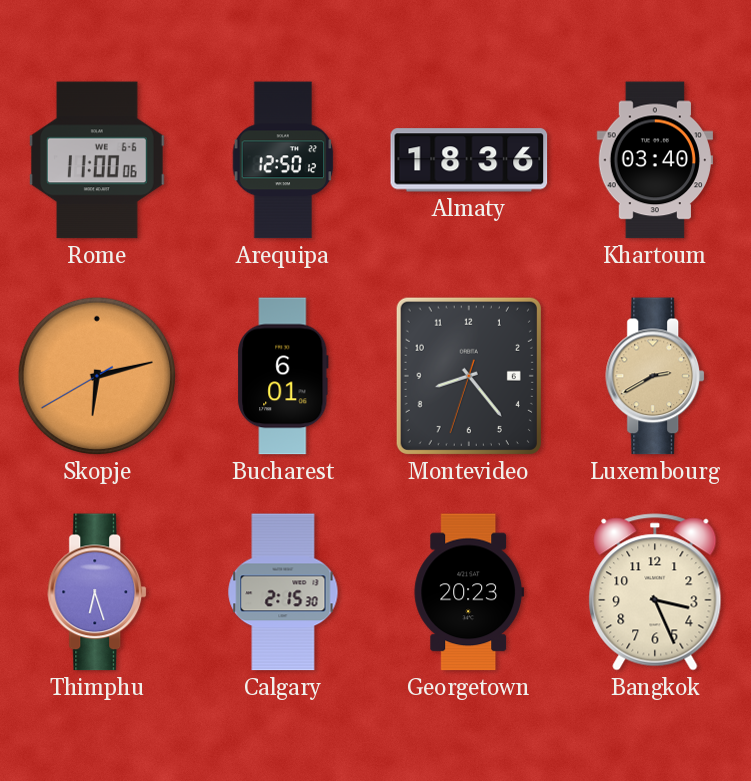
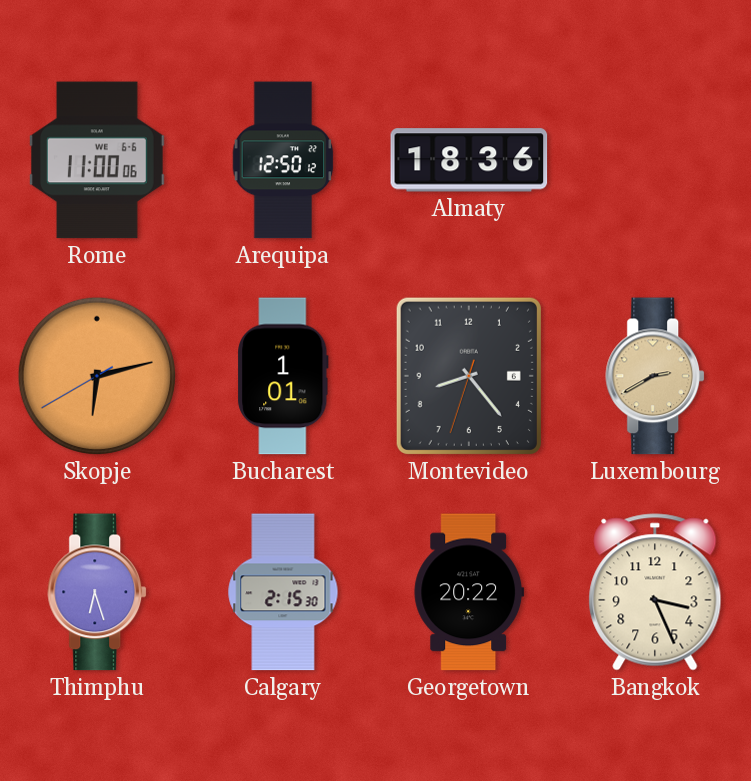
Khartoum: 03:40 -> none (654, 160)
Bucharest: 6:01 -> 1:01 (283, 376)
Georgetown: 20:23 -> 20:22 (469, 592)
